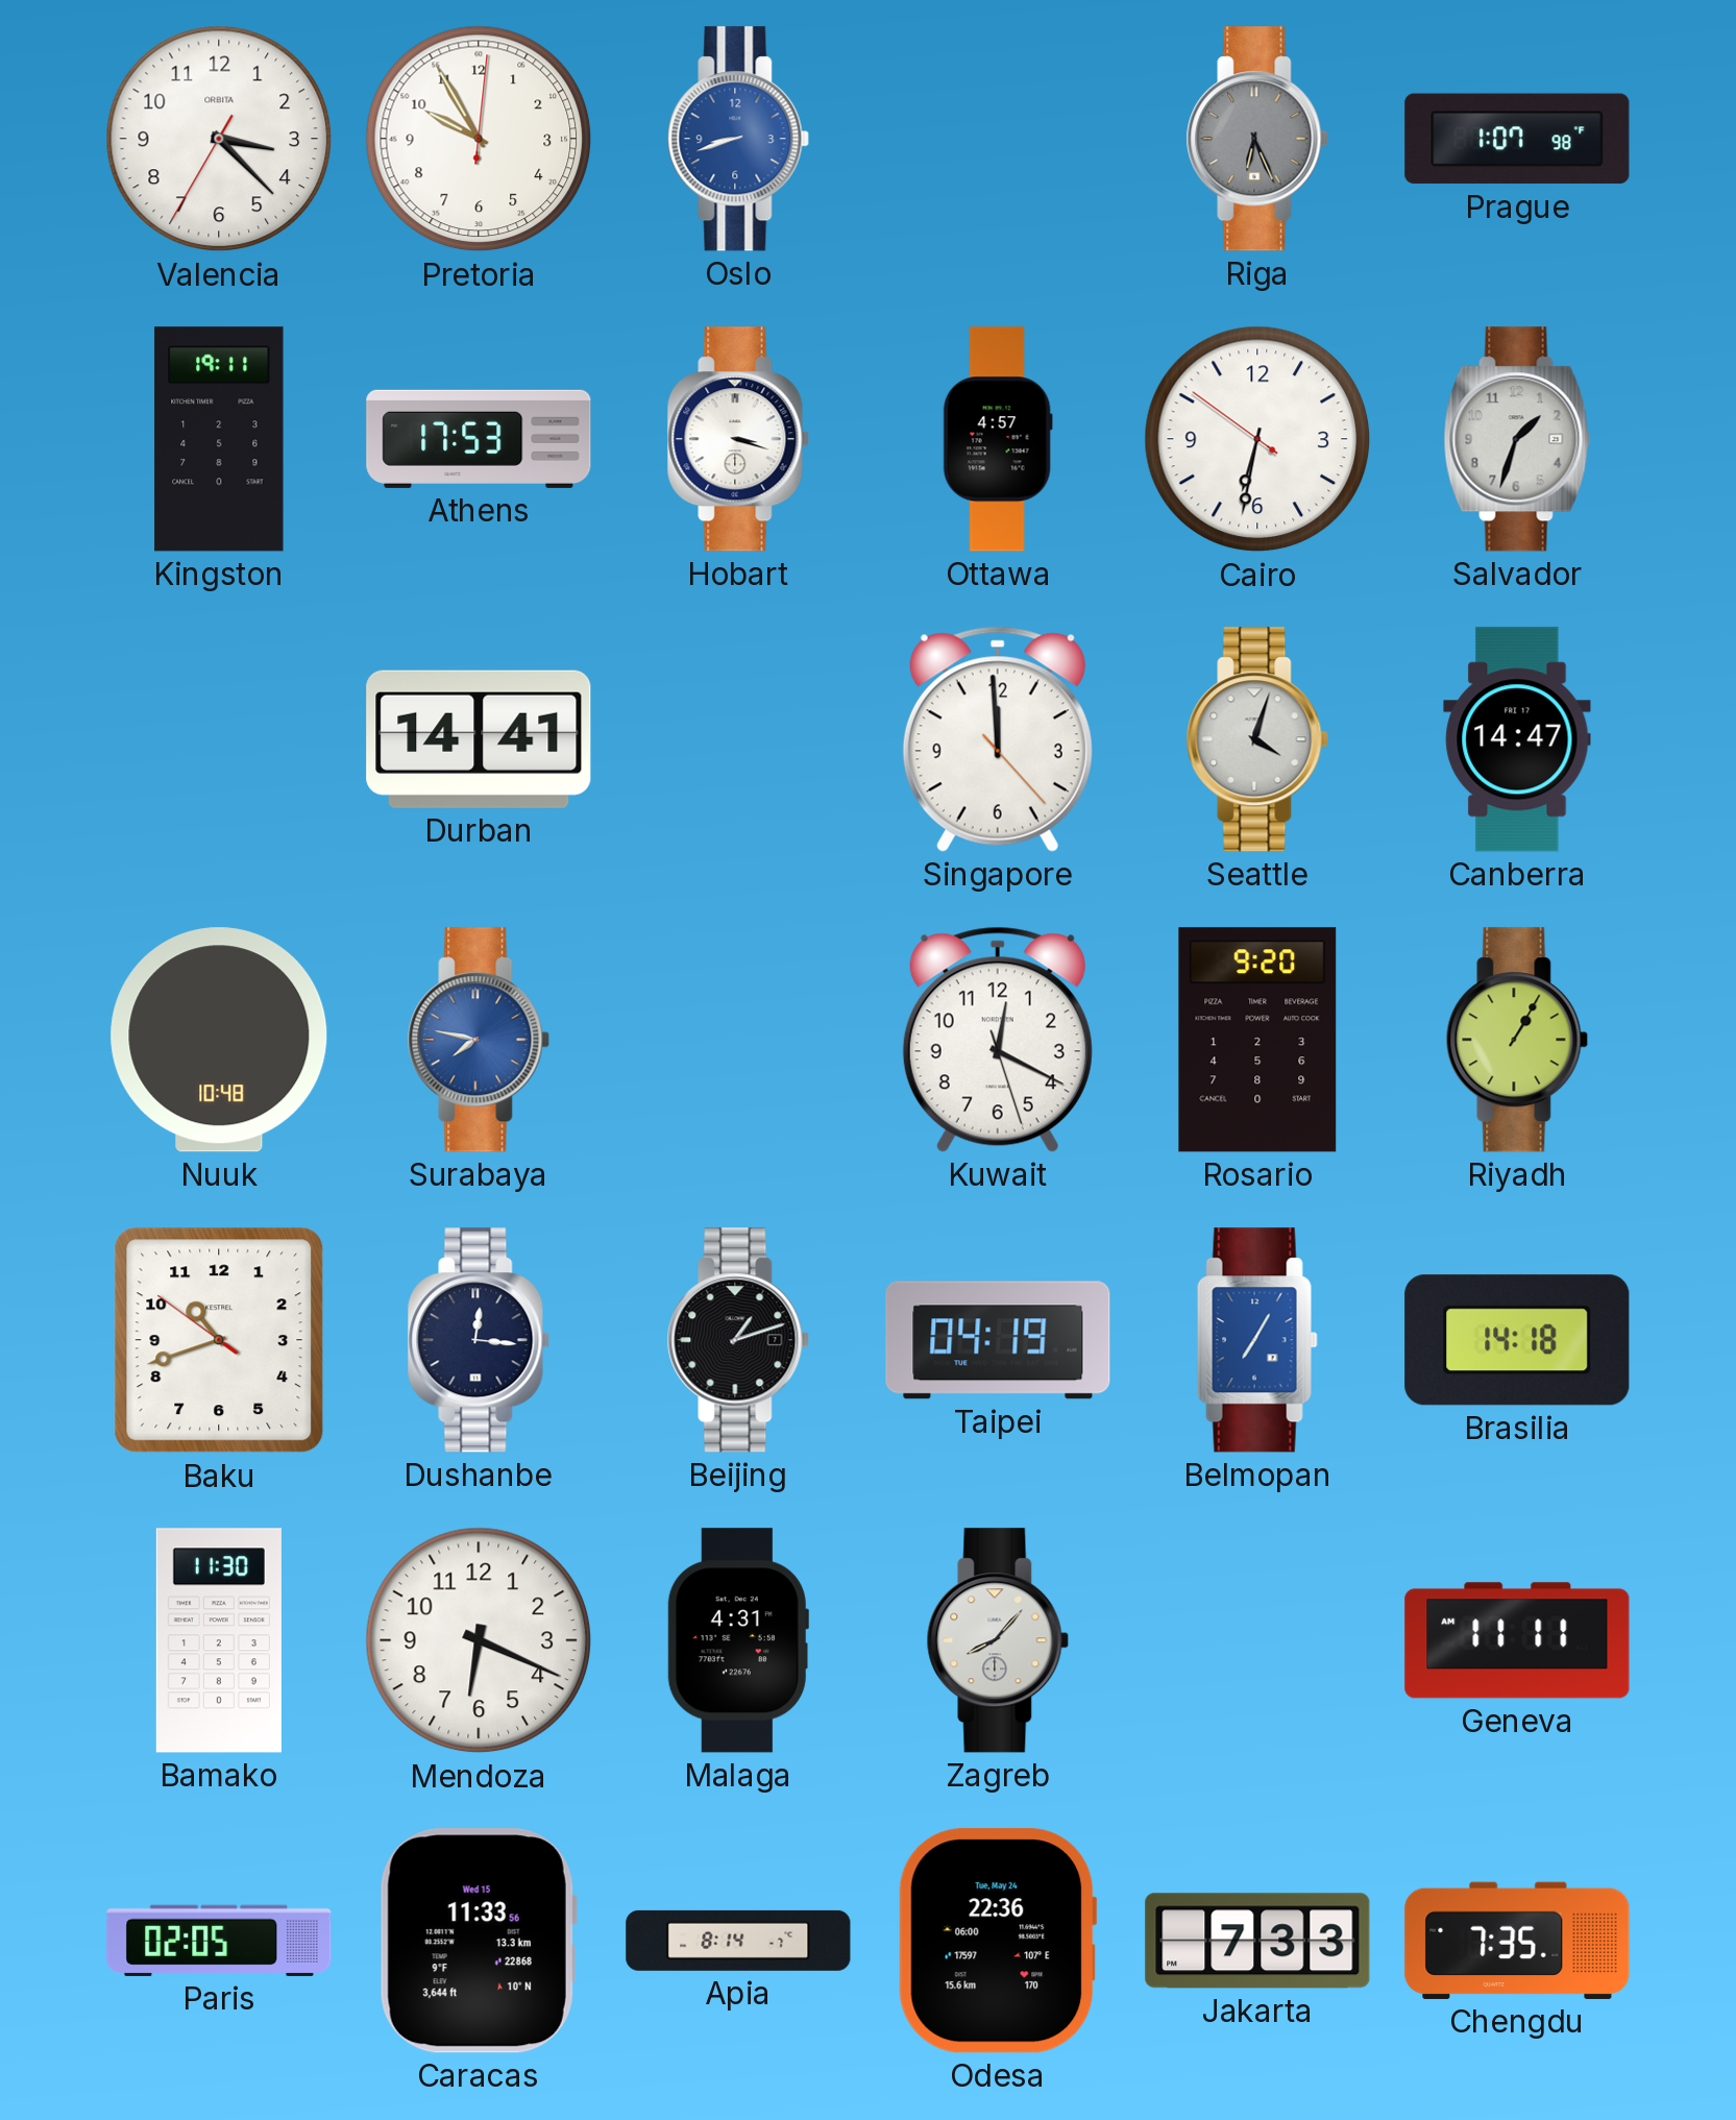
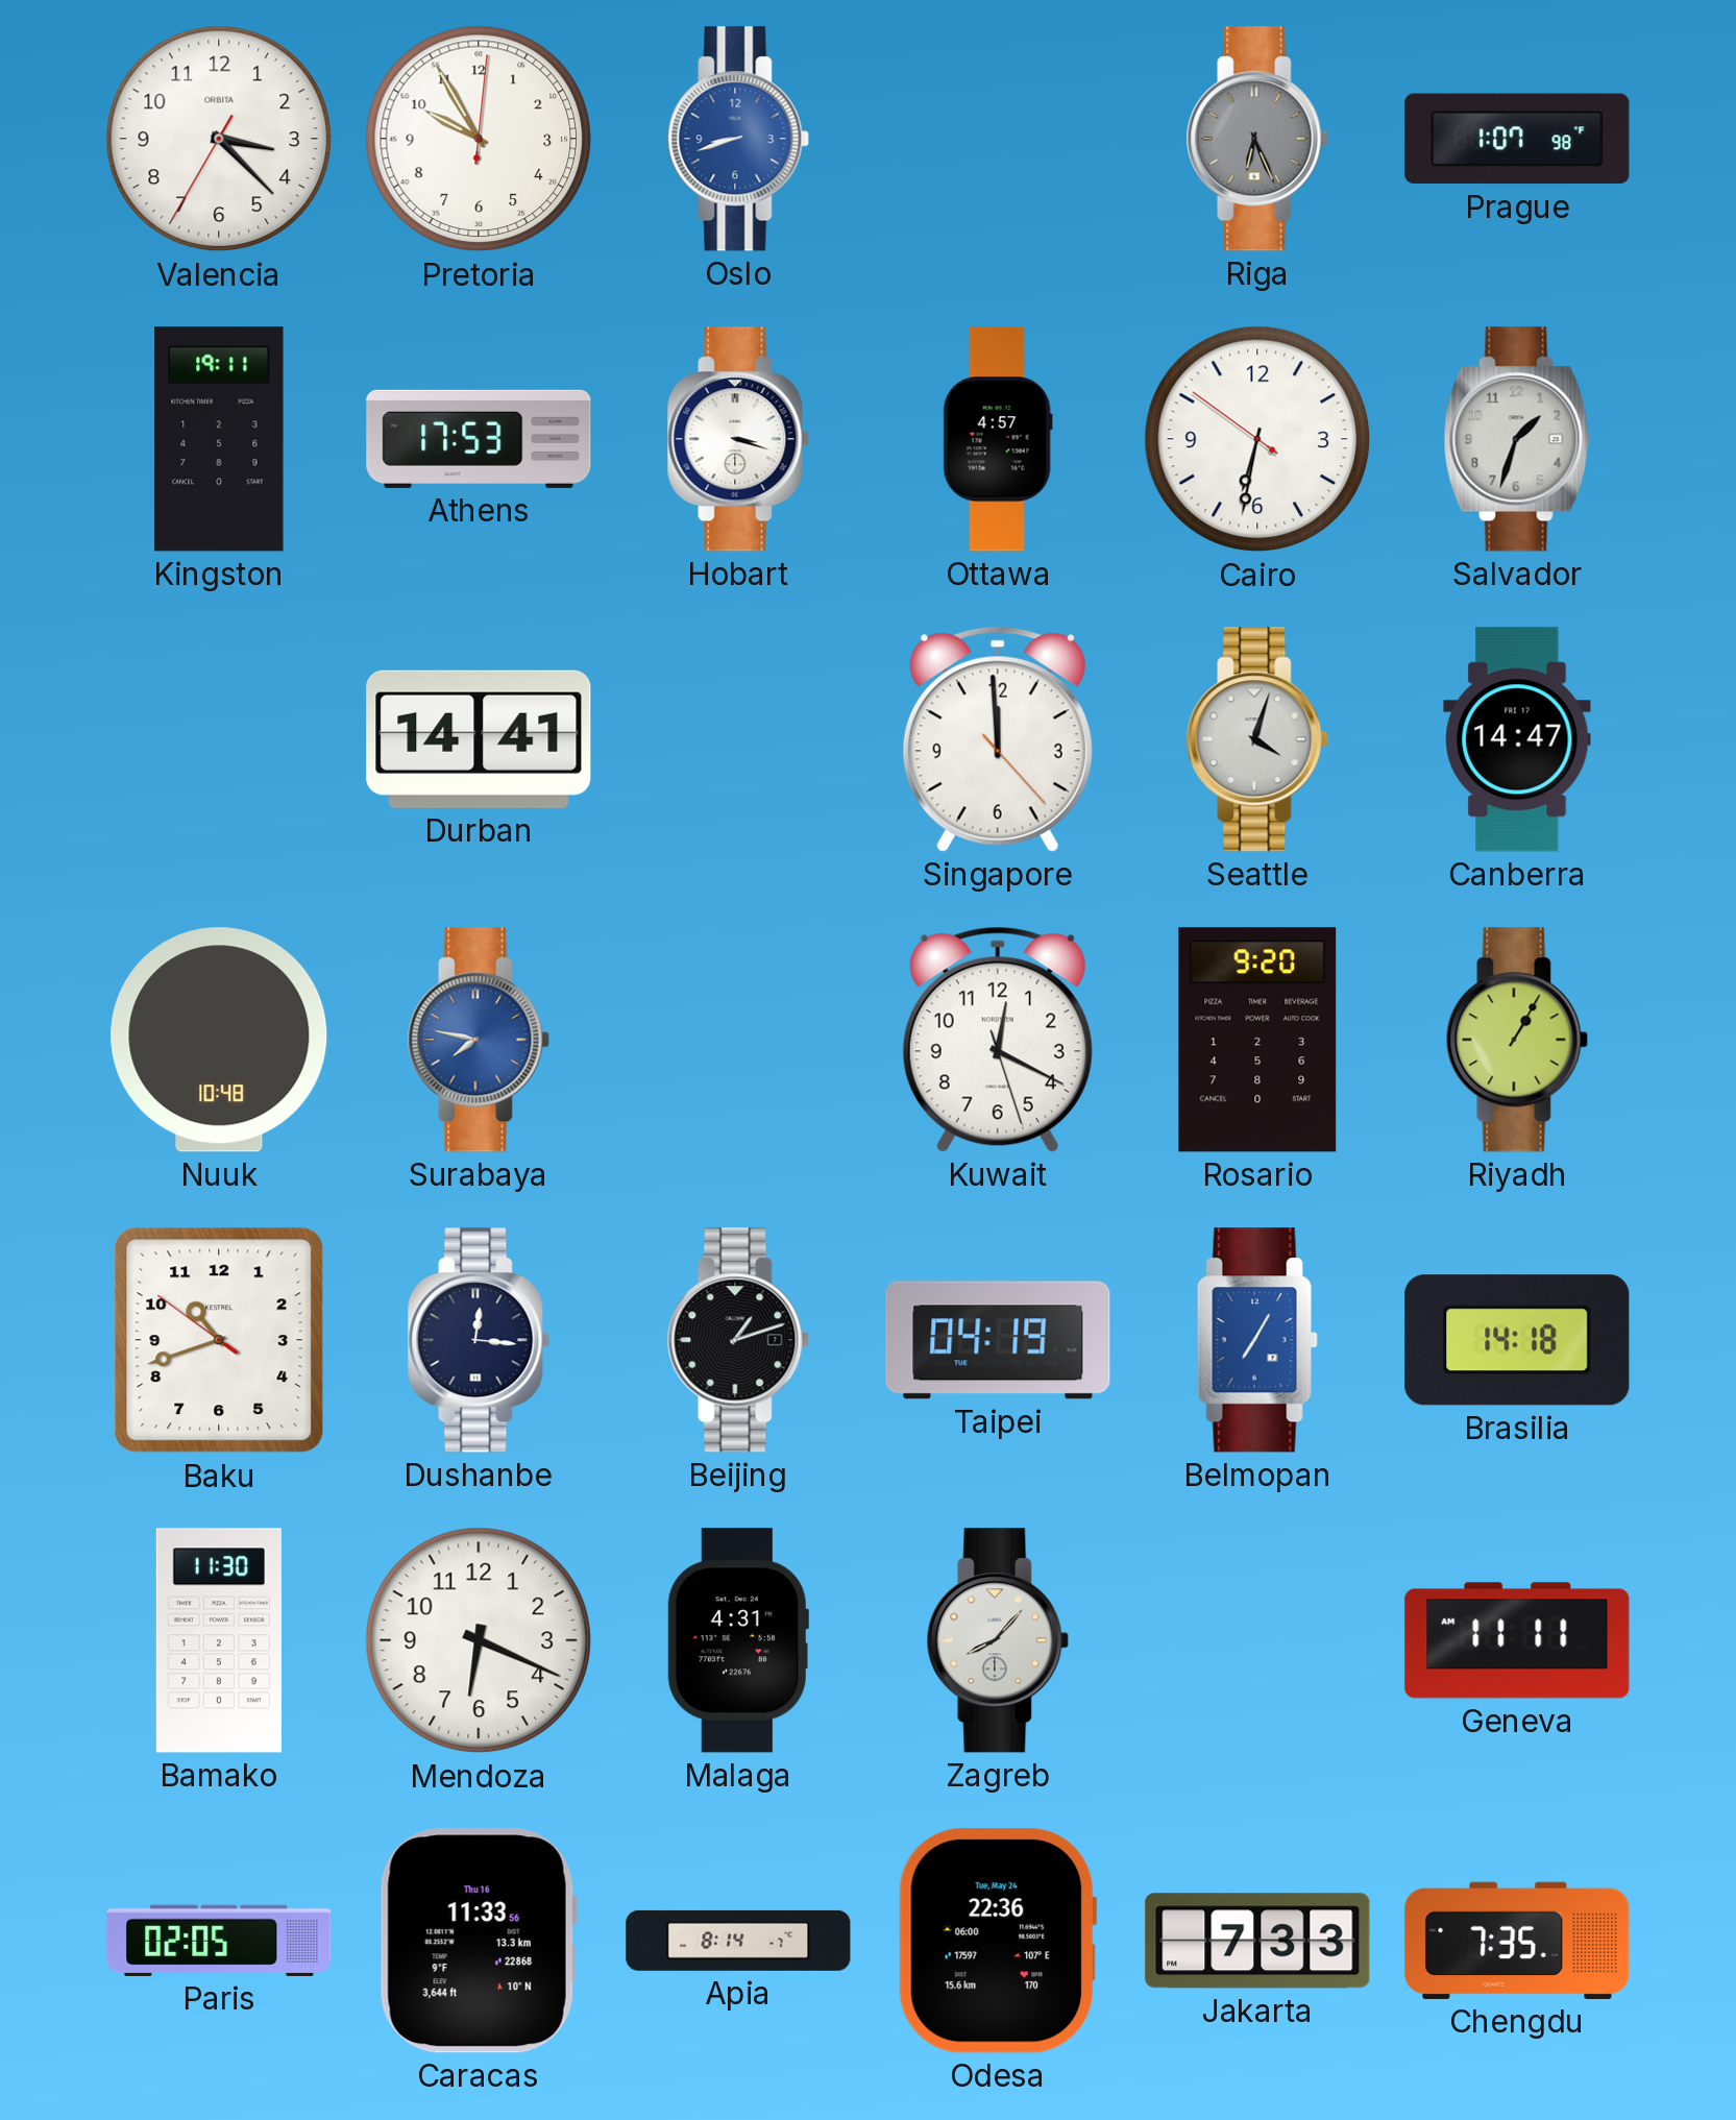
Caracas date: Wed 15 -> Thu 16 (479, 1941)
